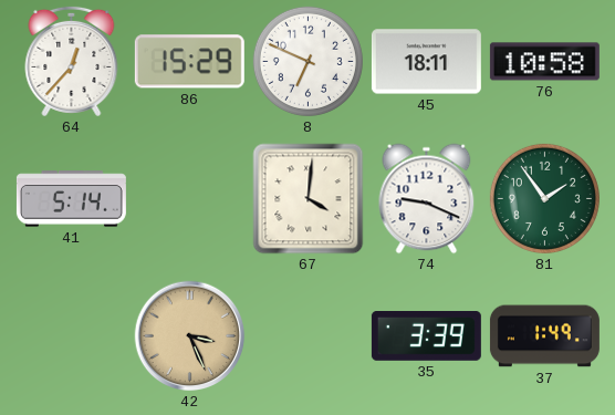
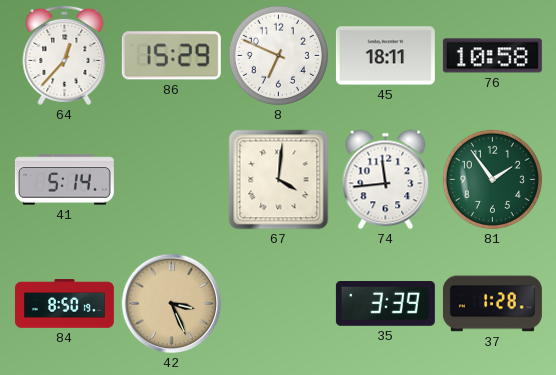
74: 9:19 -> 11:44 (386, 180)
84: none -> 8:50 (64, 304)
37: 1:49 -> 1:28 (492, 304)
